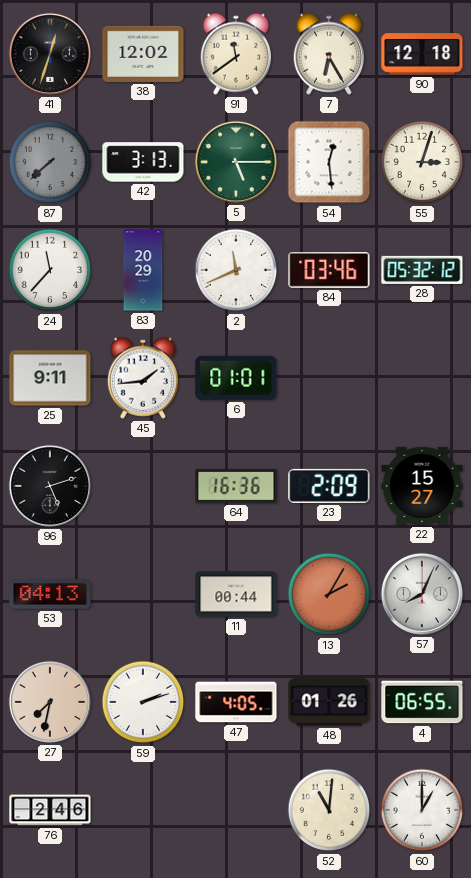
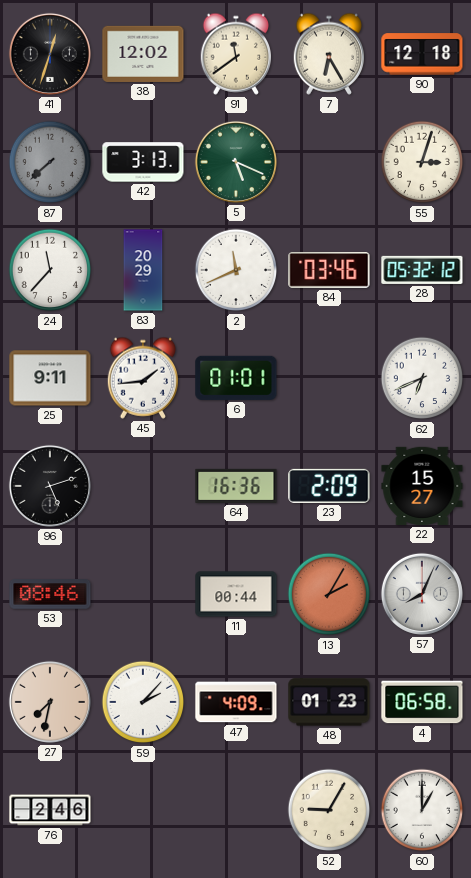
5: 5:15 -> 5:19 (236, 162)
54: 12:29 -> none (329, 162)
62: none -> 6:41 (422, 378)
53: 04:13 -> 08:46 (50, 594)
59: 2:12 -> 2:07 (143, 702)
47: 4:05 -> 4:09 (236, 702)
48: 01:26 -> 01:23 (329, 702)
4: 06:55 -> 06:58 (422, 702)
52: 11:01 -> 9:05 (329, 810)
